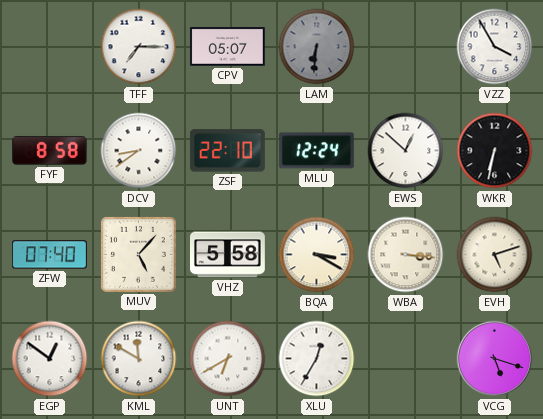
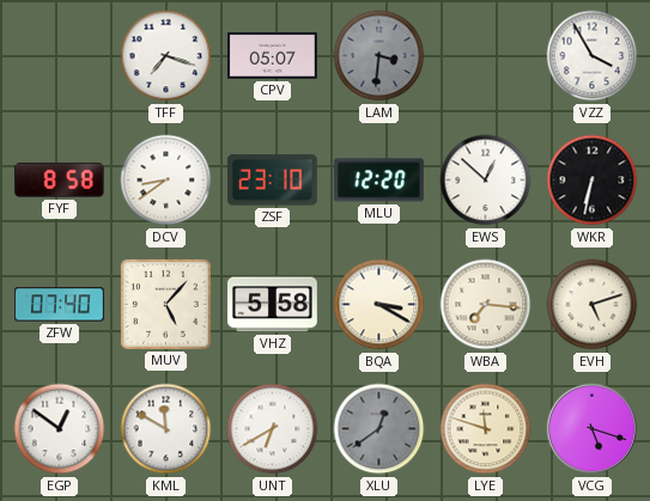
TFF: 7:15 -> 7:18 (166, 56)
LAM: 6:31 -> 3:31 (379, 56)
ZSF: 22:10 -> 23:10 (272, 181)
MLU: 12:24 -> 12:20 (378, 181)
WBA: 3:16 -> 7:16 (486, 305)
XLU: 12:35 -> 12:39 (379, 429)
XLU dial: white -> grey (379, 429)
LYE: none -> 11:48 (486, 429)
